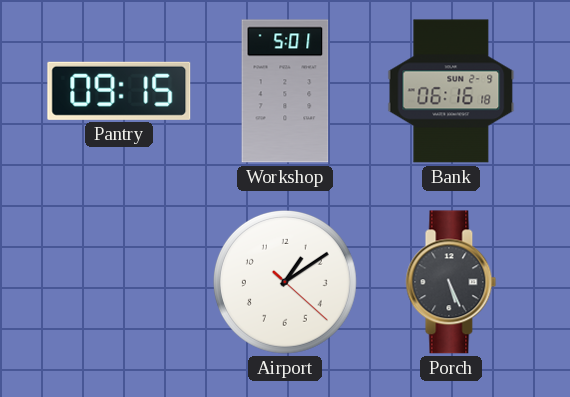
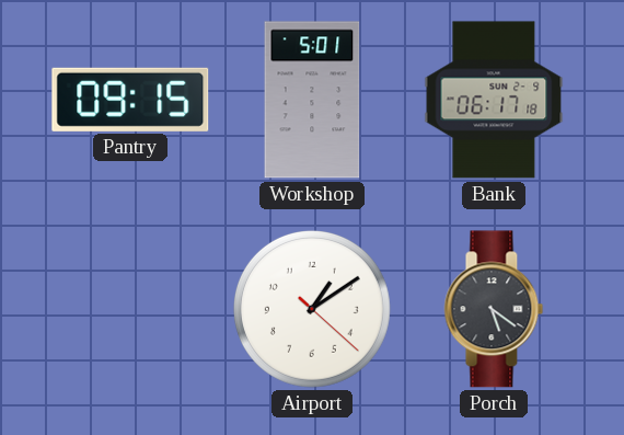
Bank: 06:16 -> 06:17 (494, 100)
Porch: 5:26 -> 5:21 (494, 309)
